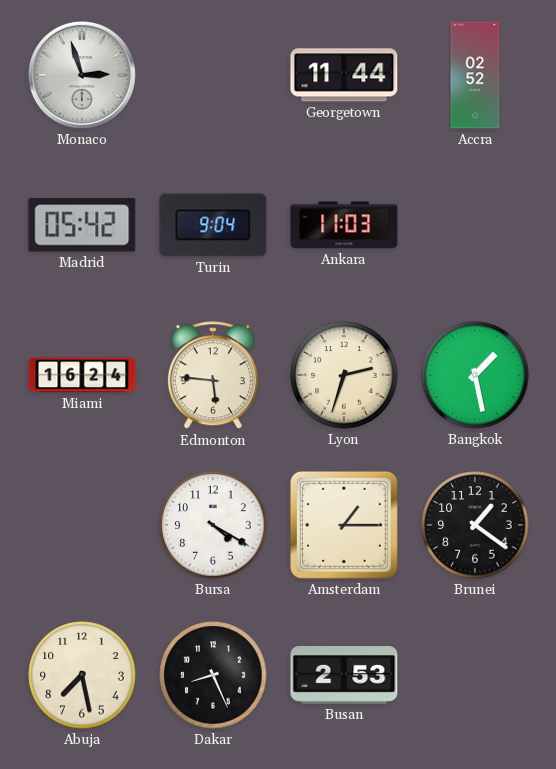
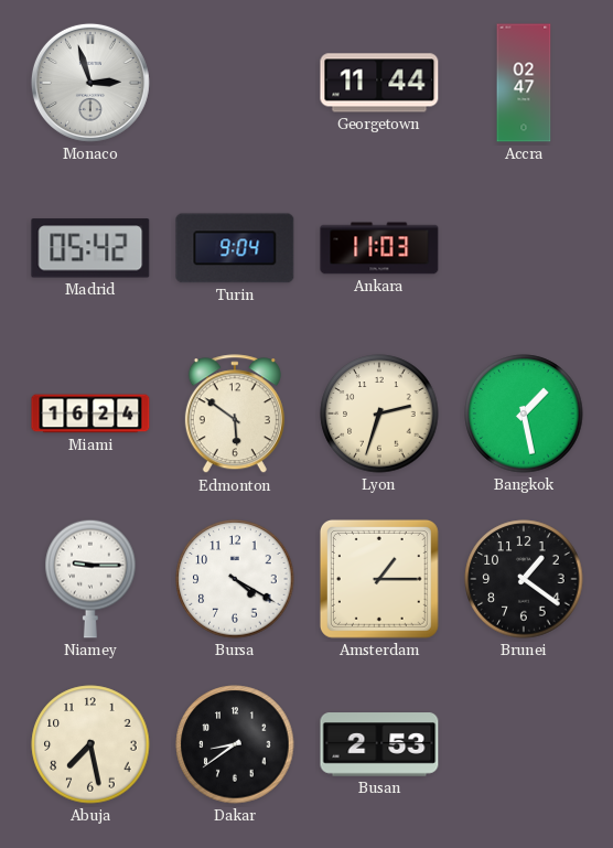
Accra: 02:52 -> 02:47 (524, 83)
Edmonton: 5:46 -> 5:51 (235, 415)
Niamey: none -> 9:15 (90, 579)
Dakar: 8:26 -> 8:39 (235, 744)
